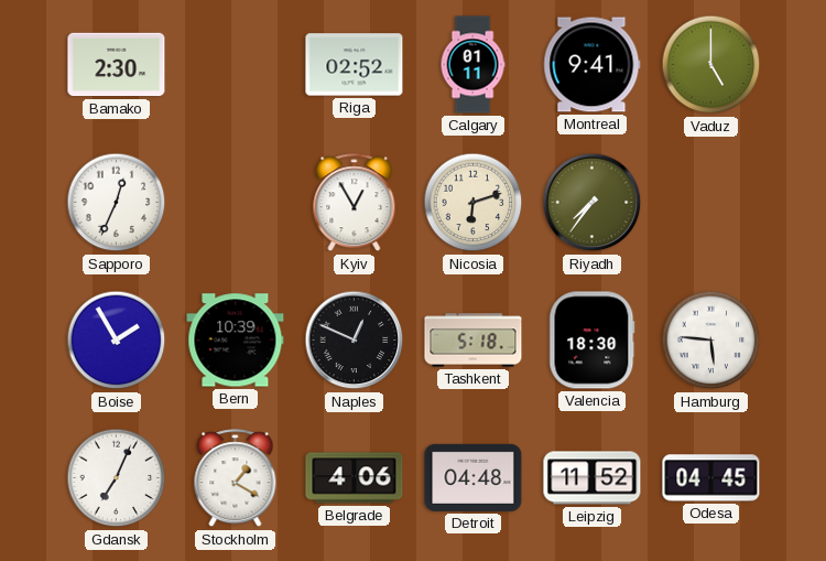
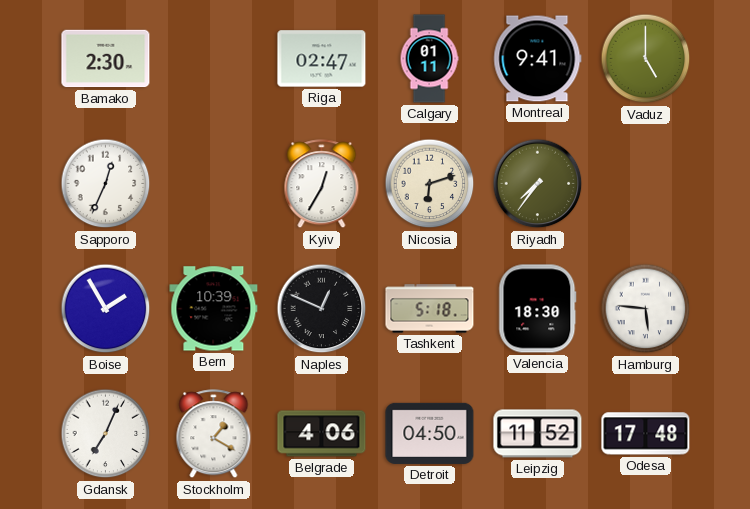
Riga: 02:52 -> 02:47 (322, 59)
Kyiv: 12:55 -> 12:35 (322, 184)
Detroit: 04:48 -> 04:50 (430, 433)
Odesa: 04:45 -> 17:48 (646, 434)
